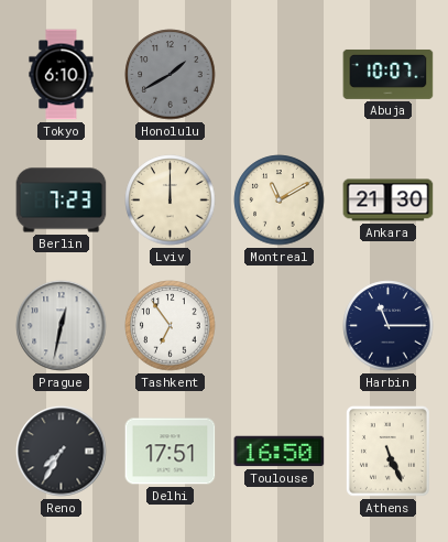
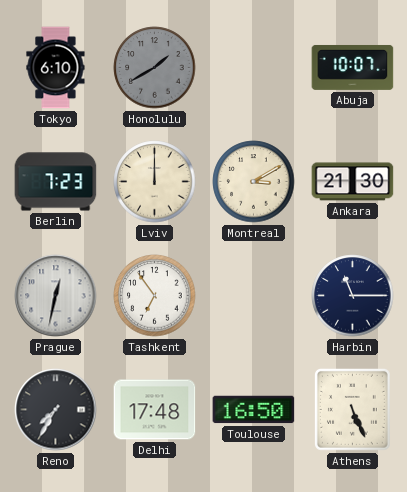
Montreal: 11:10 -> 3:10 (254, 182)
Delhi: 17:51 -> 17:48 (155, 410)
